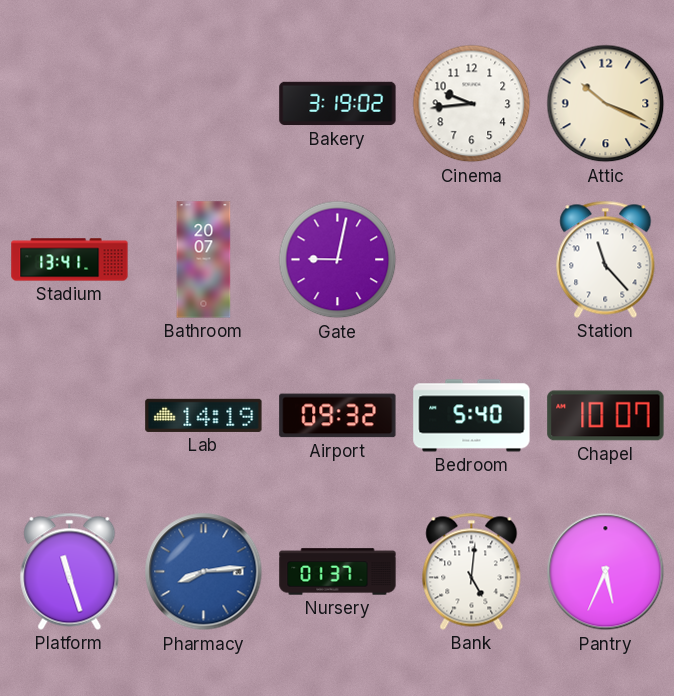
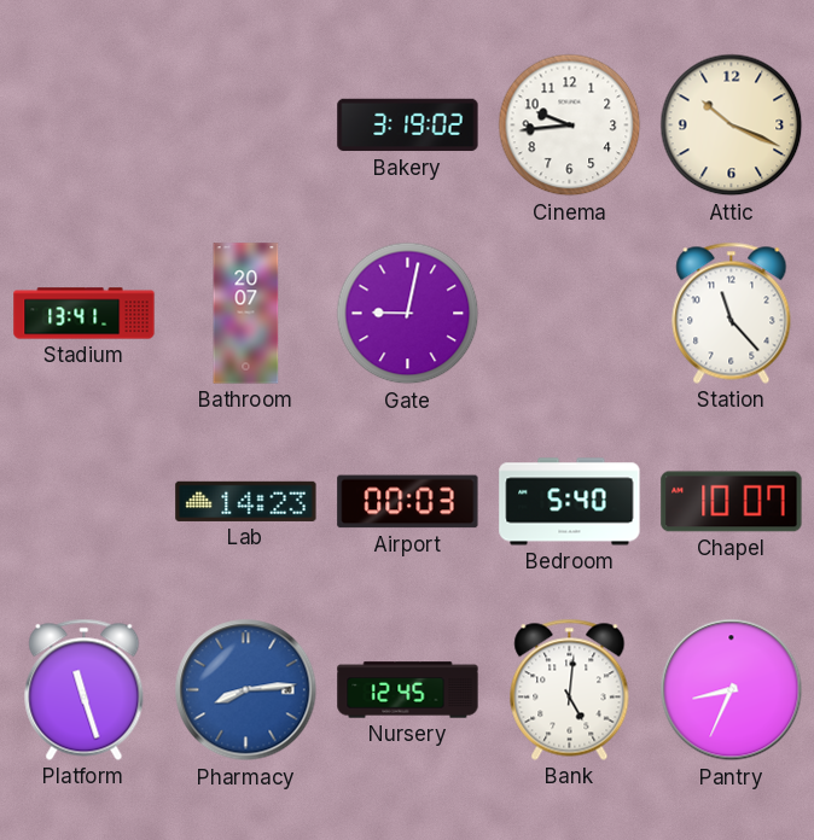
Lab: 14:19 -> 14:23 (246, 501)
Airport: 09:32 -> 00:03 (408, 502)
Nursery: 01:37 -> 12:45 (408, 690)
Pantry: 5:34 -> 8:34 (732, 690)
